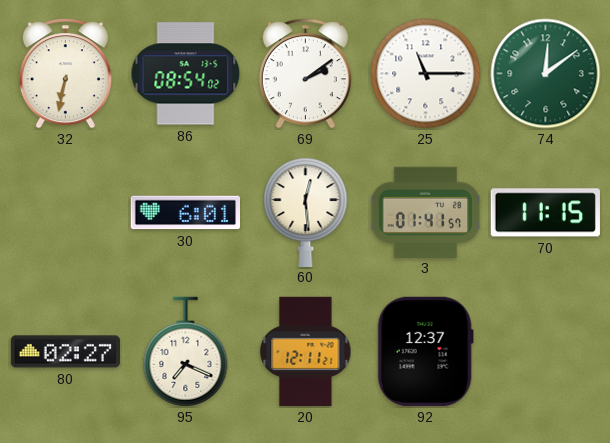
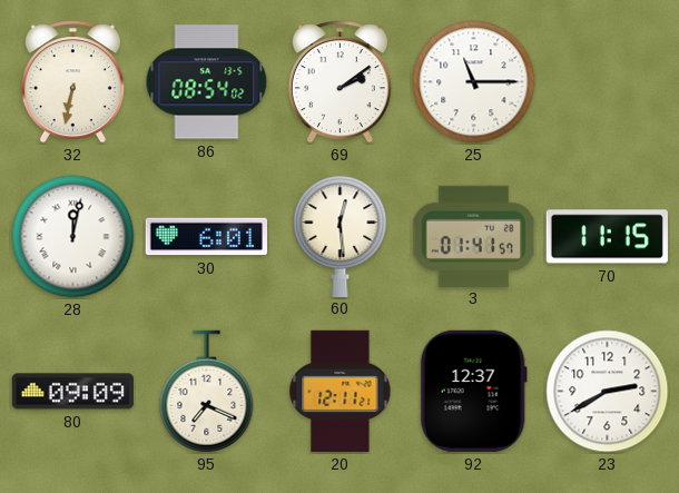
74: 12:09 -> none (546, 74)
28: none -> 12:02 (73, 237)
80: 02:27 -> 09:09 (72, 392)
23: none -> 2:40 (608, 392)
